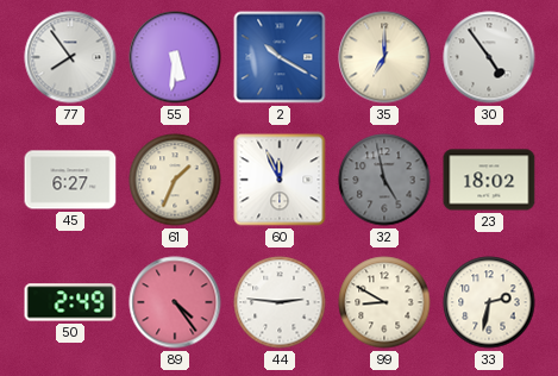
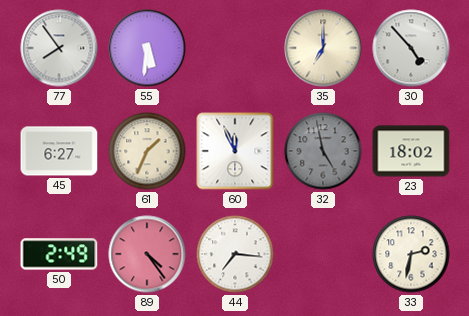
2: 10:20 -> none (280, 57)
30: 4:54 -> 4:53 (411, 48)
44: 2:46 -> 7:16 (235, 254)
99: 8:50 -> none (384, 302)
